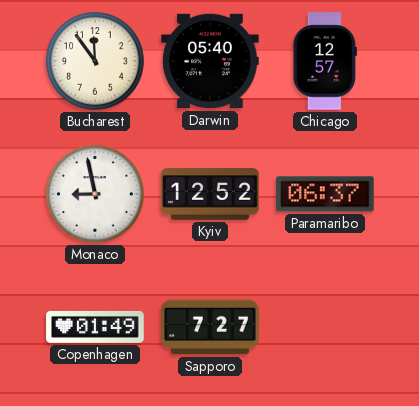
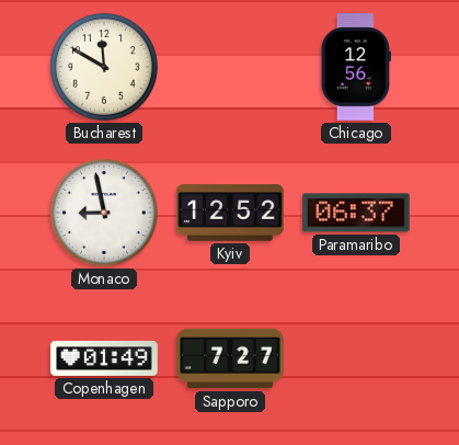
Bucharest: 11:54 -> 11:50 (104, 67)
Darwin: 05:40 -> none (210, 61)
Chicago: 12:57 -> 12:56 (356, 67)
